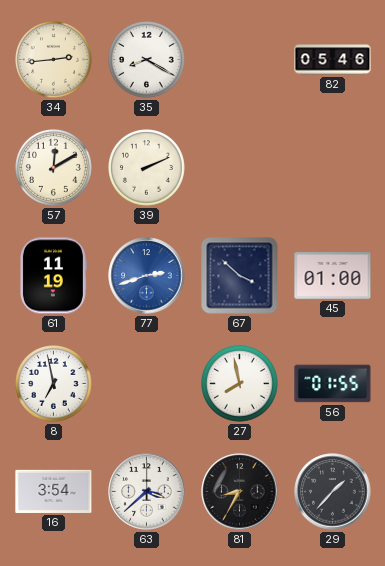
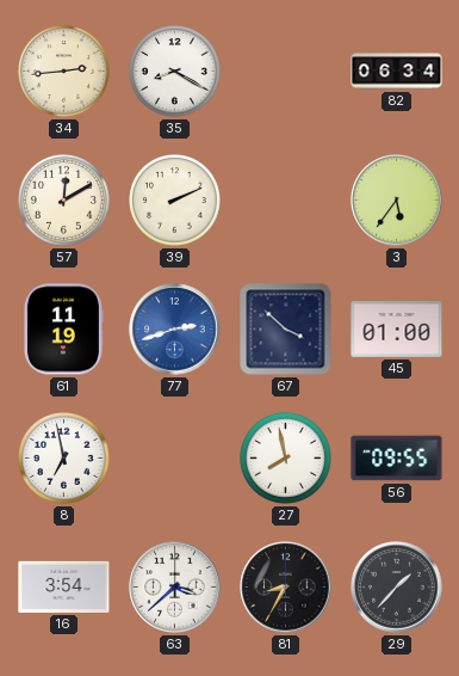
82: 05:46 -> 06:34 (397, 72)
3: none -> 5:36 (397, 201)
56: 01:55 -> 09:55 (397, 459)
